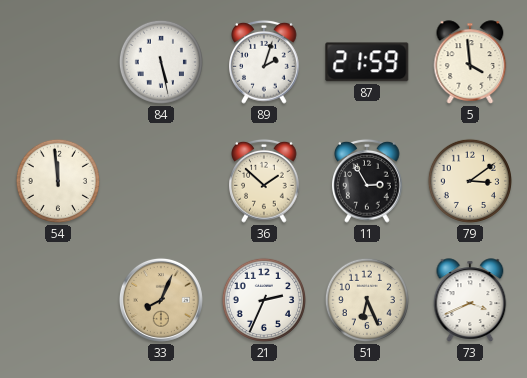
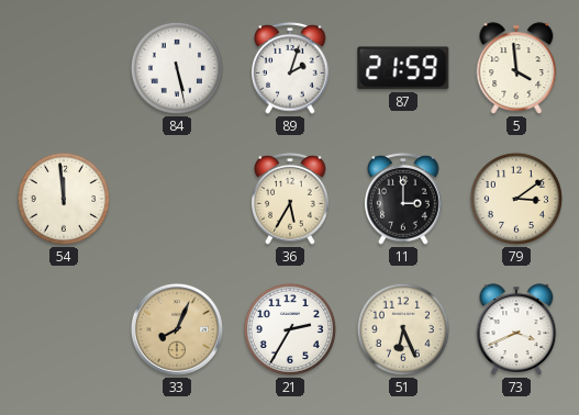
36: 1:52 -> 5:35 (290, 199)
11: 2:55 -> 3:00 (403, 199)
21: 2:34 -> 2:35 (290, 329)
